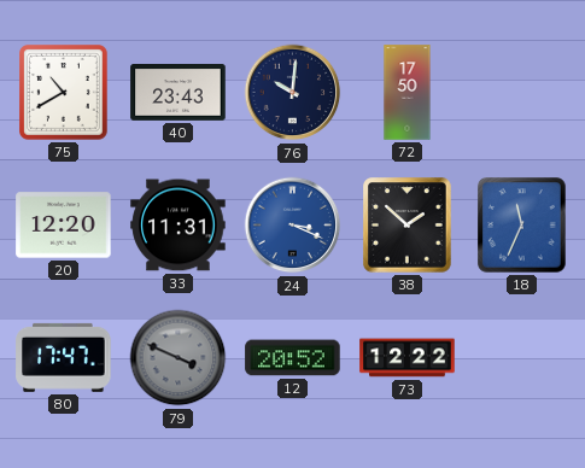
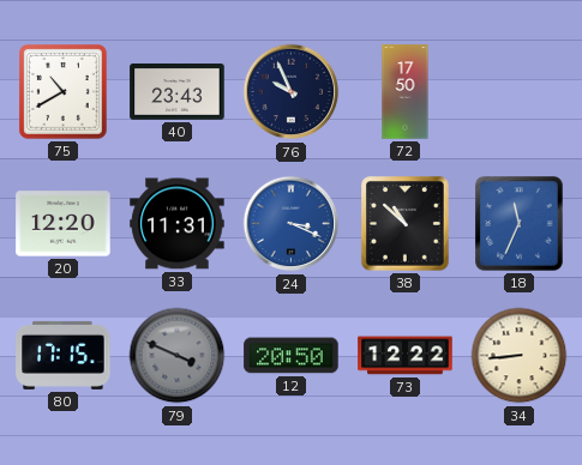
76: 10:01 -> 9:56 (292, 92)
38: 1:52 -> 10:52 (406, 224)
80: 17:47 -> 17:15 (64, 355)
12: 20:52 -> 20:50 (292, 356)
34: none -> 8:44 (520, 356)
